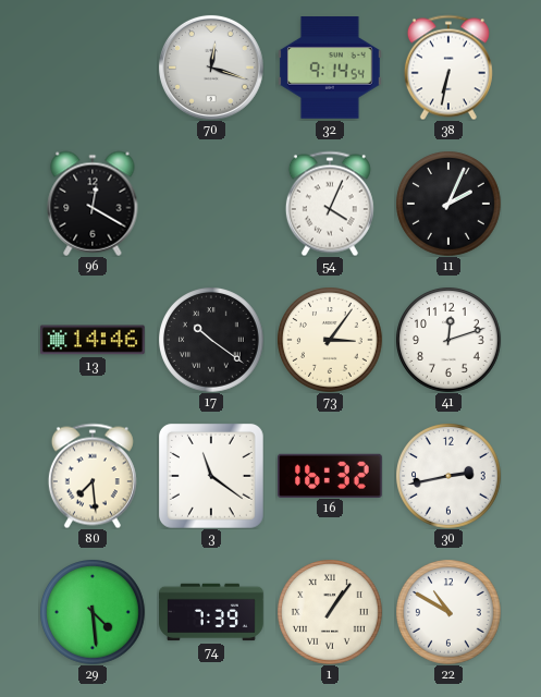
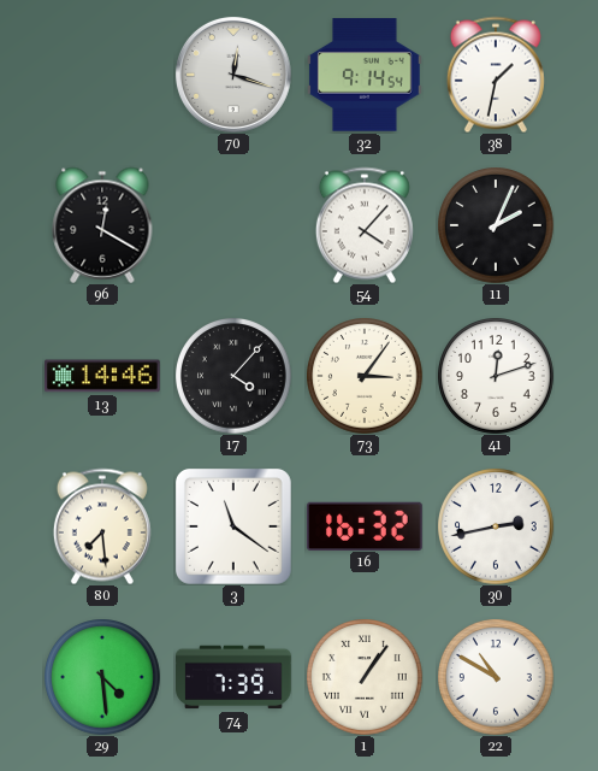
38: 6:32 -> 1:32 (496, 75)
54: 4:04 -> 4:07 (365, 225)
17: 10:21 -> 4:07 (233, 376)
